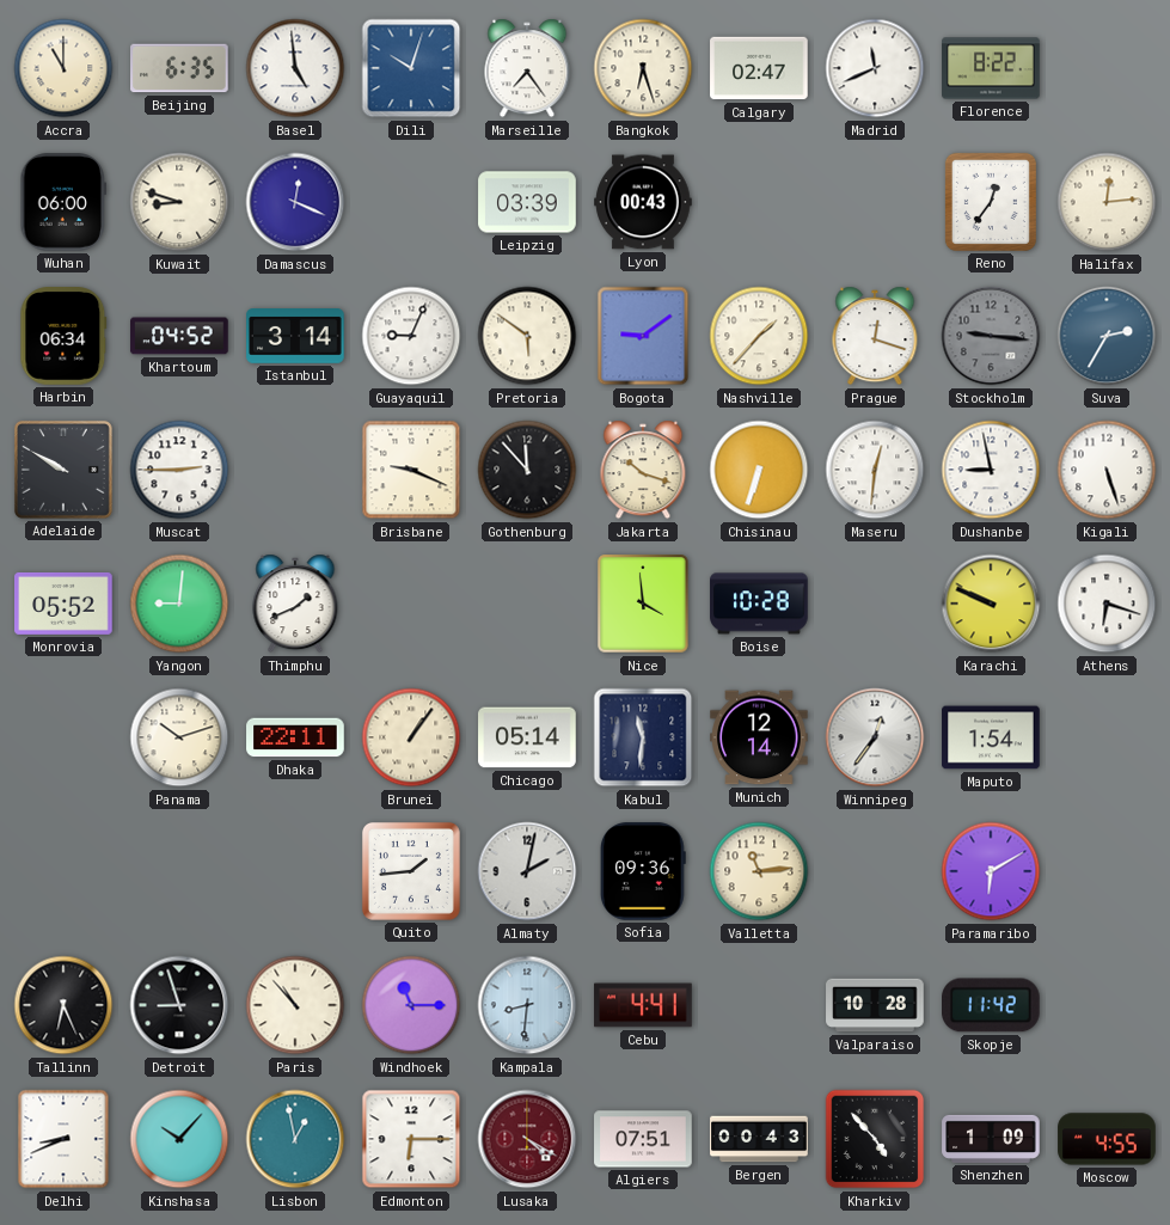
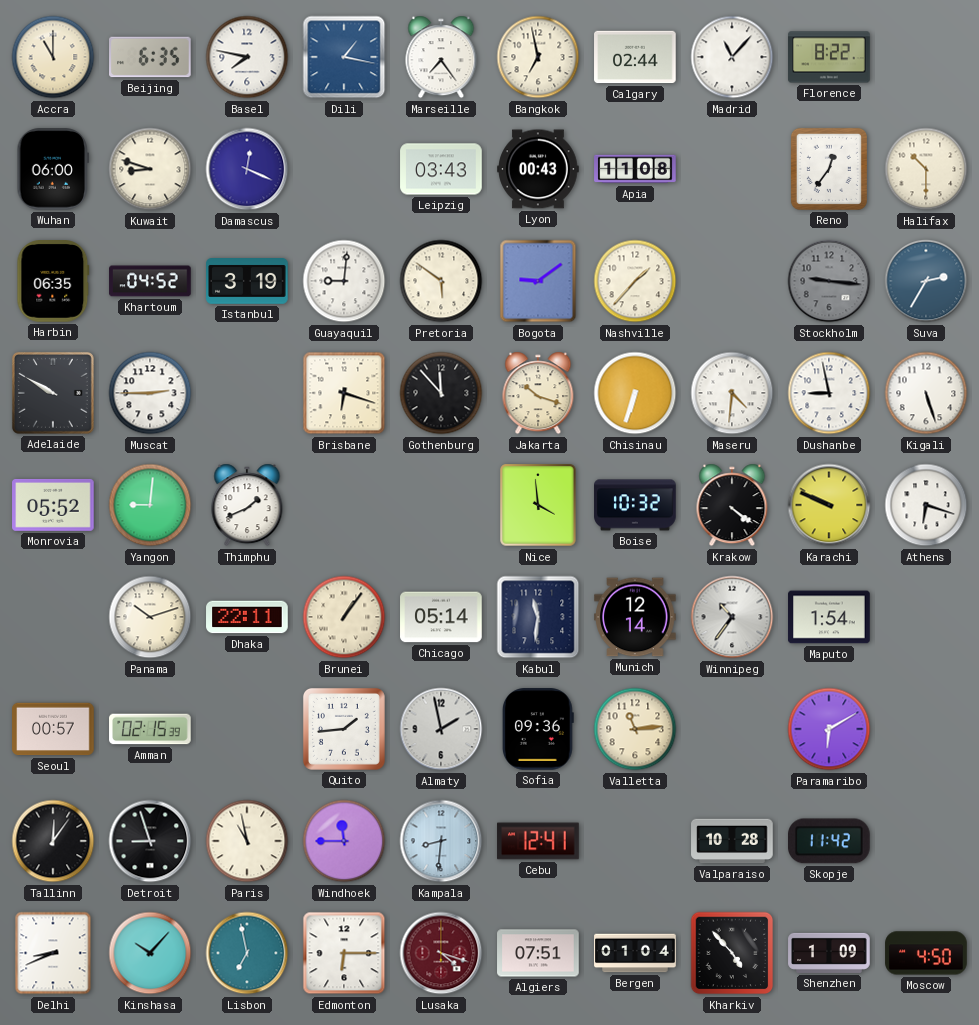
Basel: 4:59 -> 7:47 (247, 57)
Dili: 10:03 -> 1:17 (344, 57)
Bangkok: 6:27 -> 6:58 (538, 57)
Calgary: 02:47 -> 02:44 (635, 57)
Madrid: 11:41 -> 11:07 (732, 57)
Leipzig: 03:39 -> 03:43 (441, 169)
Apia: none -> 11:08 (635, 169)
Halifax: 12:14 -> 10:30 (926, 169)
Harbin: 06:34 -> 06:35 (53, 281)
Istanbul: 3:14 -> 3:19 (247, 282)
Guayaquil: 9:04 -> 9:01 (344, 281)
Prague: 12:18 -> none (875, 336)
Brisbane: 9:19 -> 6:18 (344, 393)
Maseru: 12:31 -> 4:31 (732, 393)
Boise: 10:28 -> 10:32 (635, 505)
Krakow: none -> 4:21 (732, 505)
Winnipeg: 12:36 -> 10:36 (732, 617)
Seoul: none -> 00:57 (53, 729)
Amman: none -> 02:15 (150, 729)
Almaty: 2:02 -> 1:58 (441, 729)
Tallinn: 6:26 -> 12:06 (53, 841)
Paris: 10:53 -> 10:58 (247, 841)
Windhoek: 11:15 -> 11:45 (344, 841)
Cebu: 4:41 -> 12:41 (538, 841)
Lisbon: 12:58 -> 6:58 (247, 953)
Lusaka: 4:20 -> 4:18 (441, 953)
Bergen: 00:43 -> 01:04 (635, 953)
Moscow: 4:55 -> 4:50 (926, 953)
